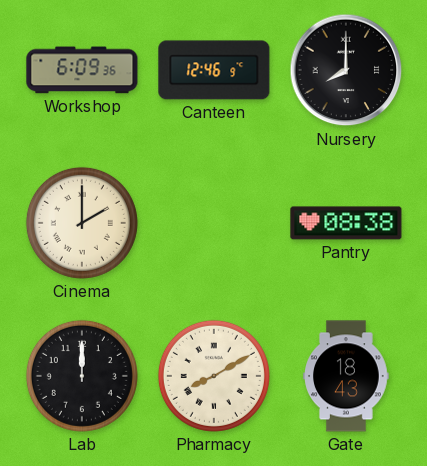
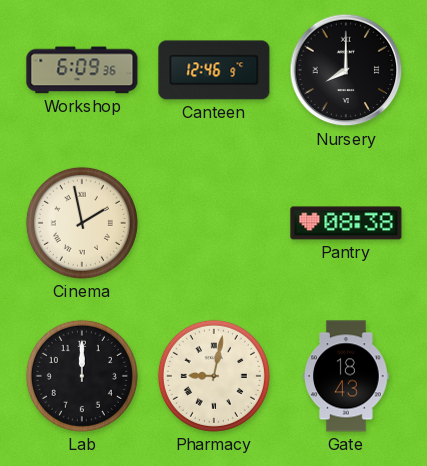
Cinema: 2:00 -> 1:58 (82, 223)
Pharmacy: 8:10 -> 9:02 (214, 376)
